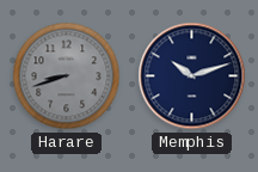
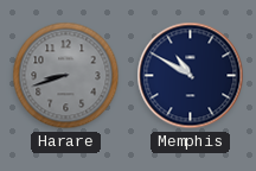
Memphis: 10:12 -> 10:50 (191, 76)
